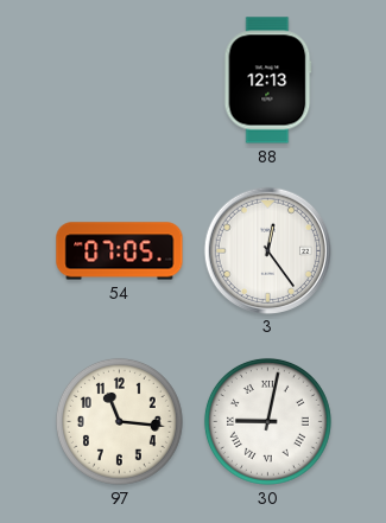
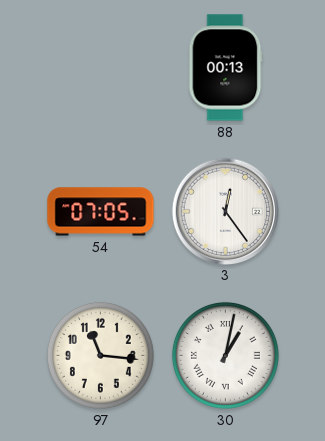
88: 12:13 -> 00:13 (226, 68)
30: 9:02 -> 1:02 (225, 355)
